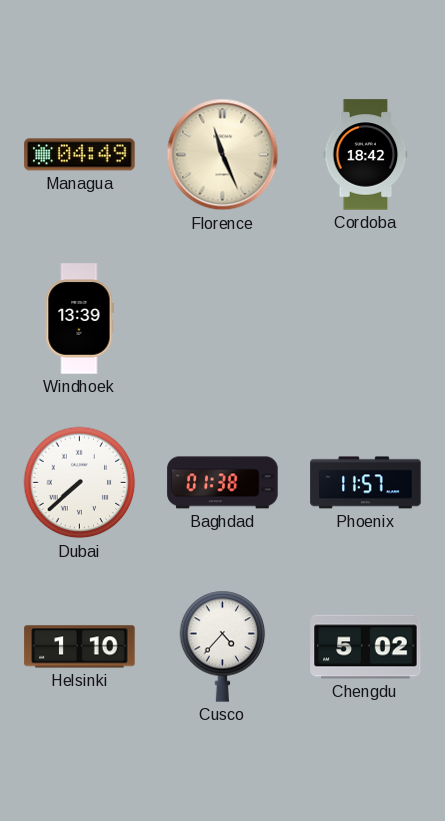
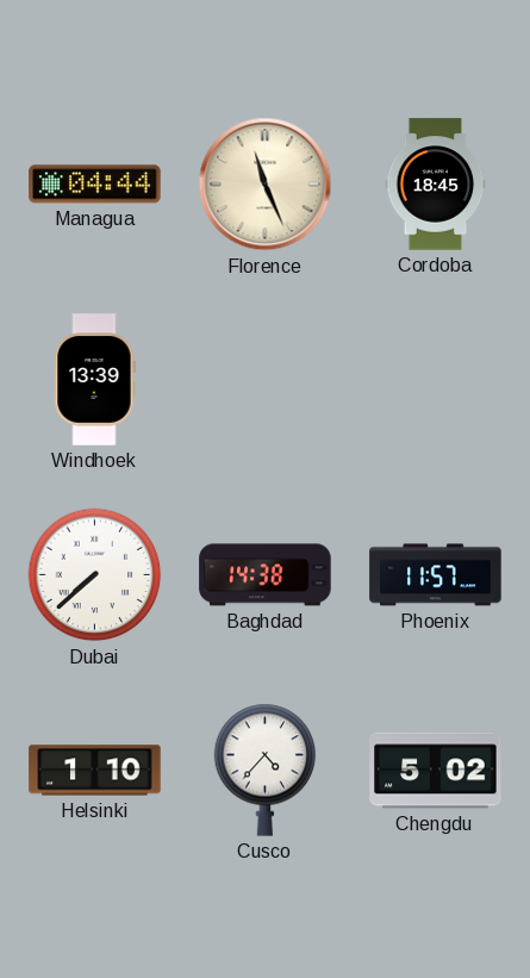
Managua: 04:49 -> 04:44 (95, 185)
Cordoba: 18:42 -> 18:45 (436, 185)
Baghdad: 01:38 -> 14:38 (266, 575)
